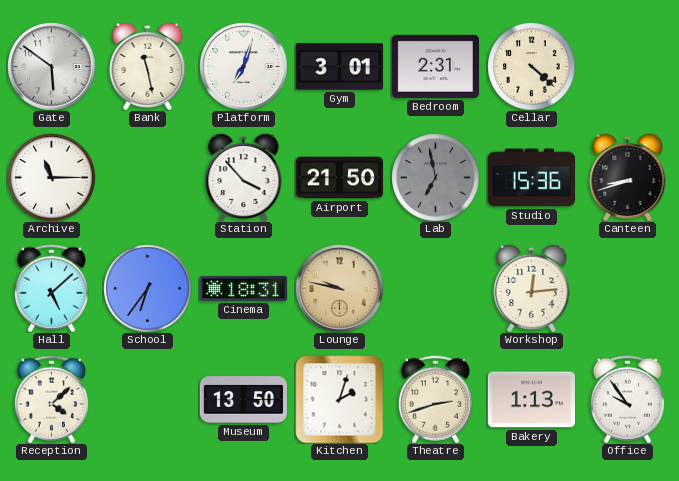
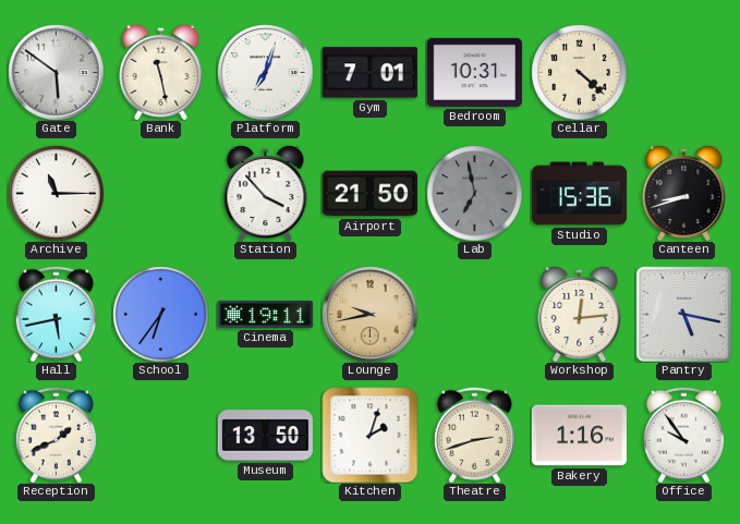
Gym: 3:01 -> 7:01 (369, 73)
Bedroom: 2:31 -> 10:31 (474, 72)
Hall: 5:08 -> 5:43 (56, 314)
Cinema: 18:31 -> 19:11 (265, 314)
Lounge: 9:47 -> 9:43 (369, 314)
Pantry: none -> 5:17 (683, 314)
Reception: 4:08 -> 1:41 (56, 435)
Bakery: 1:13 -> 1:16 (579, 436)
